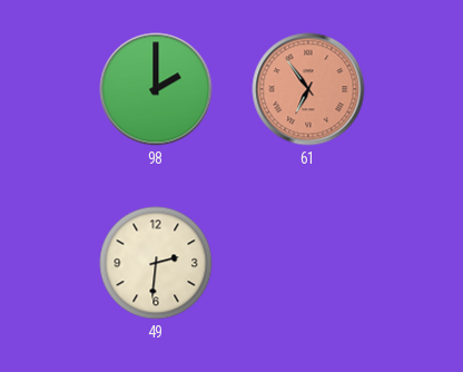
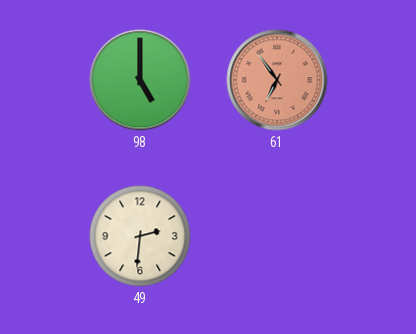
98: 2:00 -> 5:00 (140, 80)
